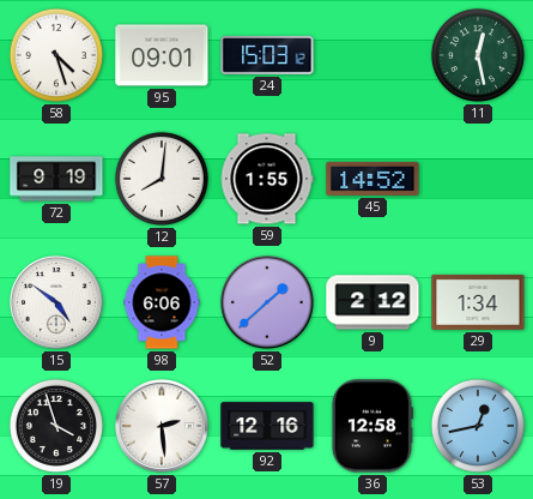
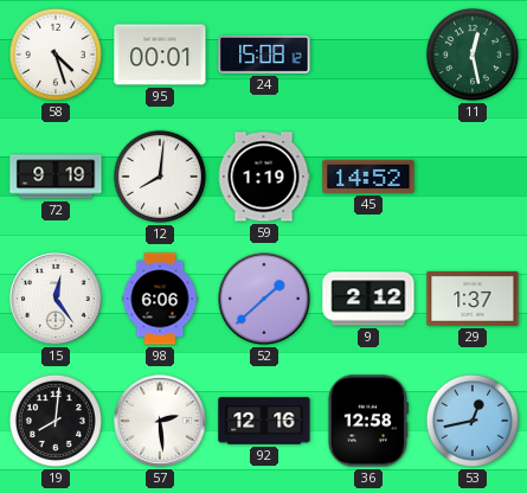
95: 09:01 -> 00:01 (160, 55)
24: 15:03 -> 15:08 (264, 55)
59: 1:55 -> 1:19 (264, 177)
15: 4:51 -> 12:24 (57, 300)
29: 1:34 -> 1:37 (473, 299)
19: 3:57 -> 8:01 (56, 421)
